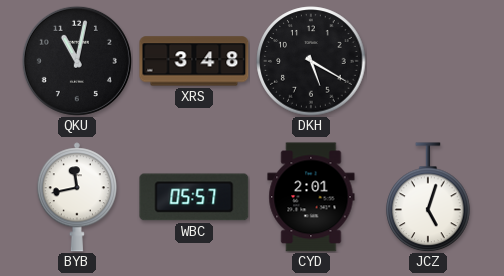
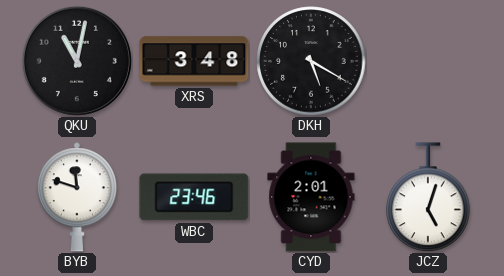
BYB: 11:43 -> 11:48 (77, 197)
WBC: 05:57 -> 23:46 (194, 197)
